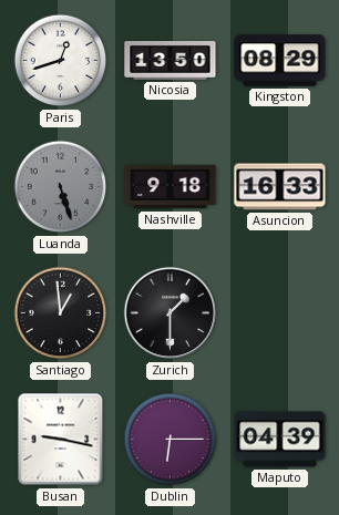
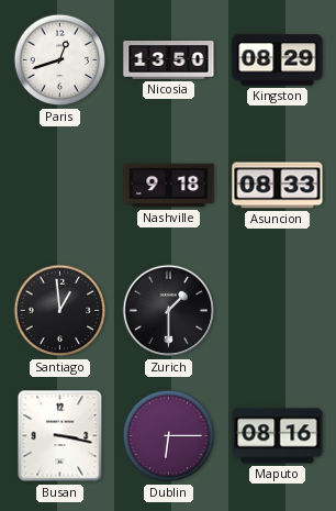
Luanda: 5:27 -> none (61, 187)
Asuncion: 16:33 -> 08:33 (278, 186)
Busan: 9:17 -> 3:17 (60, 436)
Maputo: 04:39 -> 08:16 (278, 436)
